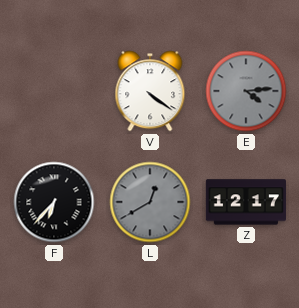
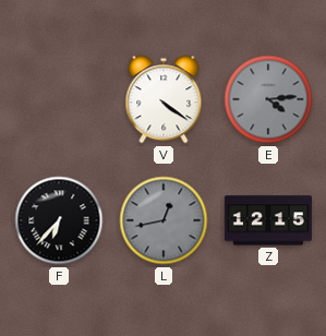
L: 12:40 -> 12:43 (164, 220)
Z: 12:17 -> 12:15 (268, 220)
